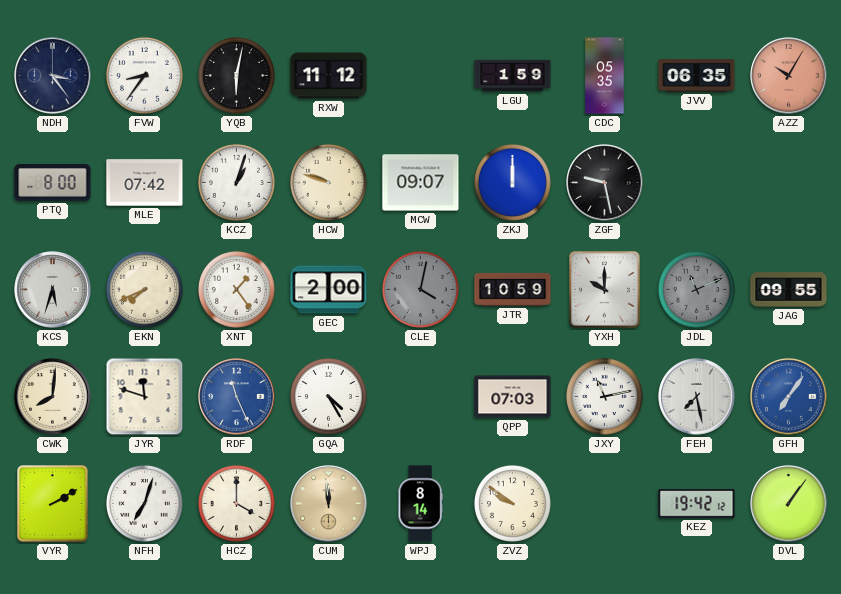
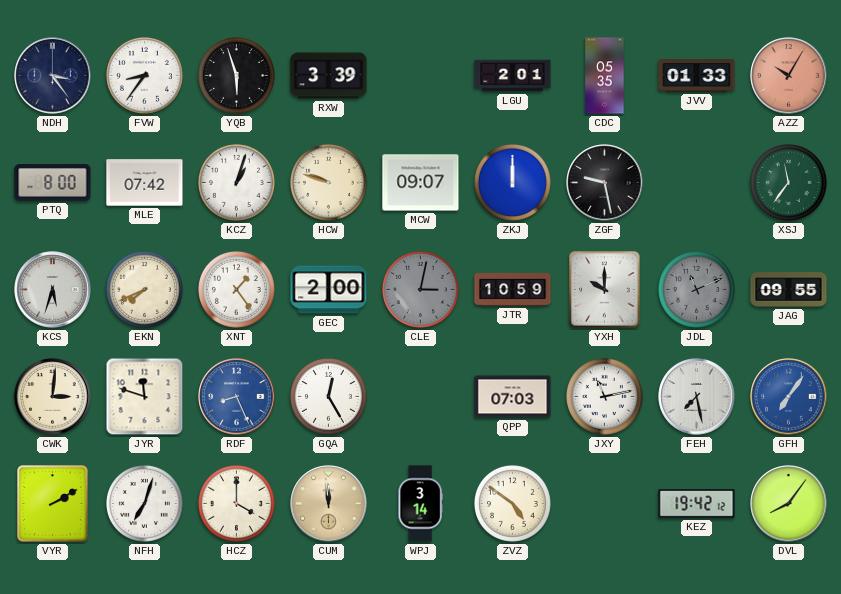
YQB: 6:02 -> 5:57 (236, 75)
RXW: 11:12 -> 3:39 (329, 76)
LGU: 1:59 -> 2:01 (513, 76)
JVV: 06:35 -> 01:33 (697, 76)
XSJ: none -> 11:36 (788, 182)
CLE: 4:02 -> 3:02 (420, 289)
CWK: 8:01 -> 3:01 (53, 397)
RDF: 11:26 -> 8:26 (237, 397)
GQA: 4:25 -> 12:25 (328, 396)
WPJ: 8:14 -> 3:14 (420, 504)
ZVZ: 9:51 -> 4:51 (512, 503)
DVL: 1:06 -> 8:06 (789, 504)
